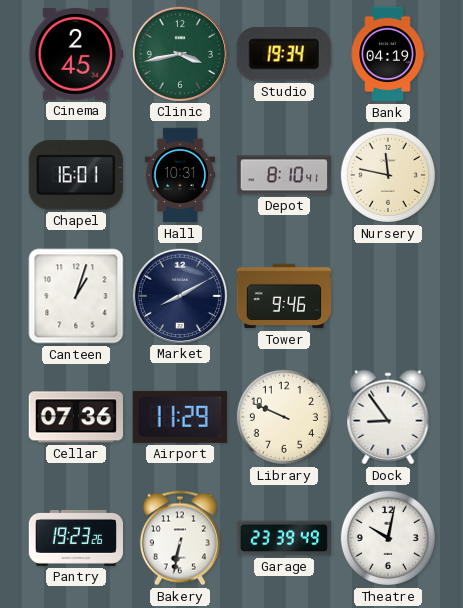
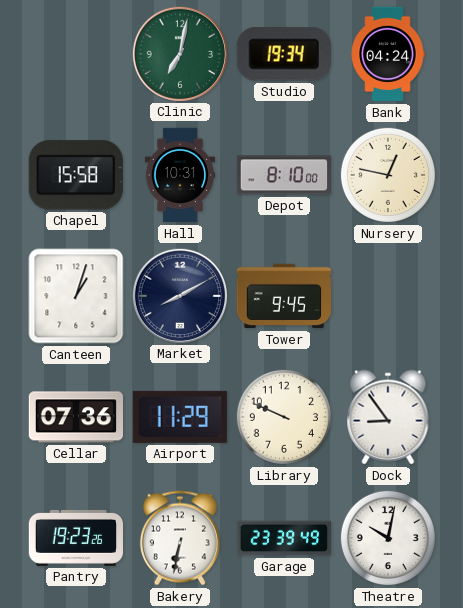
Cinema: 2:45 -> none (75, 54)
Clinic: 3:43 -> 7:02 (179, 53)
Bank: 04:19 -> 04:24 (388, 54)
Chapel: 16:01 -> 15:58 (76, 175)
Depot: 8:10:41 -> 8:10:00 (283, 175)
Nursery: 11:47 -> 12:47 (388, 175)
Tower: 9:46 -> 9:45 (283, 296)
